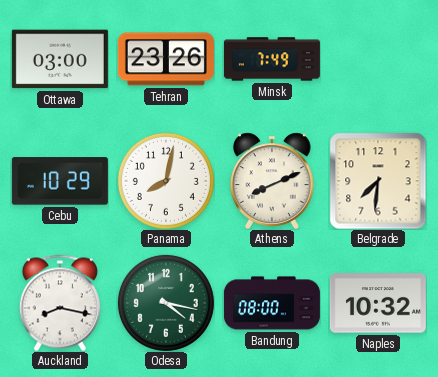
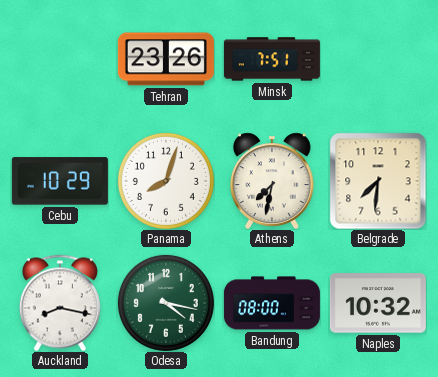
Ottawa: 03:00 -> none (60, 59)
Minsk: 7:49 -> 7:51 (272, 59)
Panama: 8:02 -> 8:03 (166, 181)
Athens: 8:11 -> 7:32 (272, 181)
